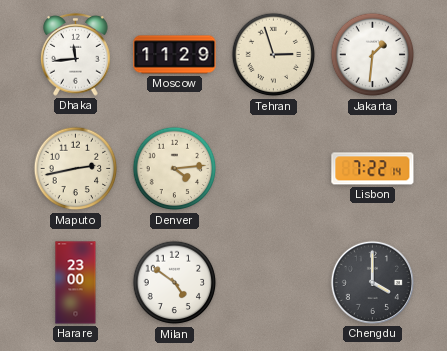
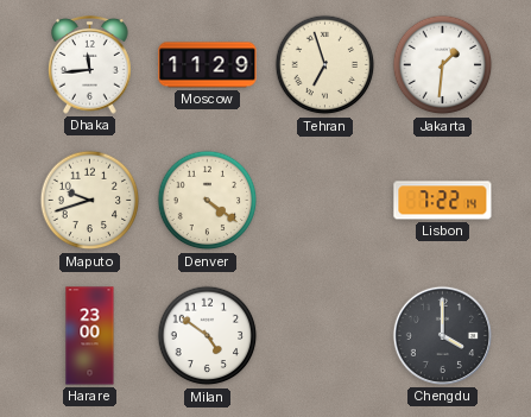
Tehran: 2:57 -> 6:57 (325, 65)
Maputo: 2:43 -> 9:42 (90, 201)
Denver: 4:14 -> 4:21 (208, 201)
